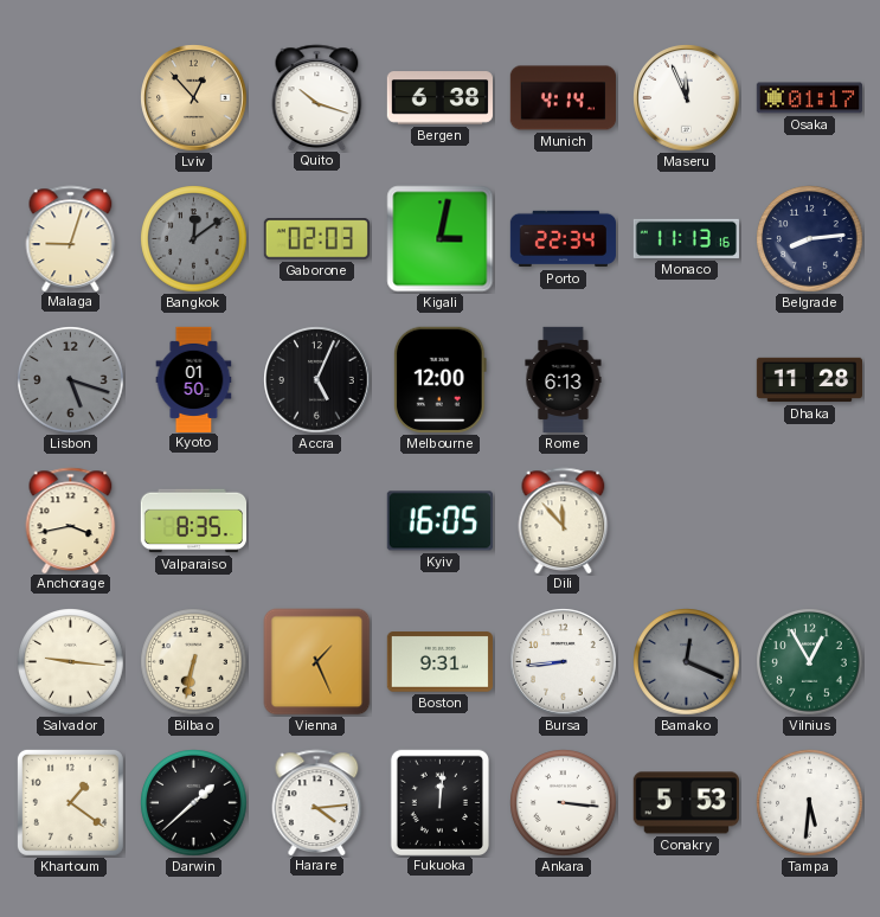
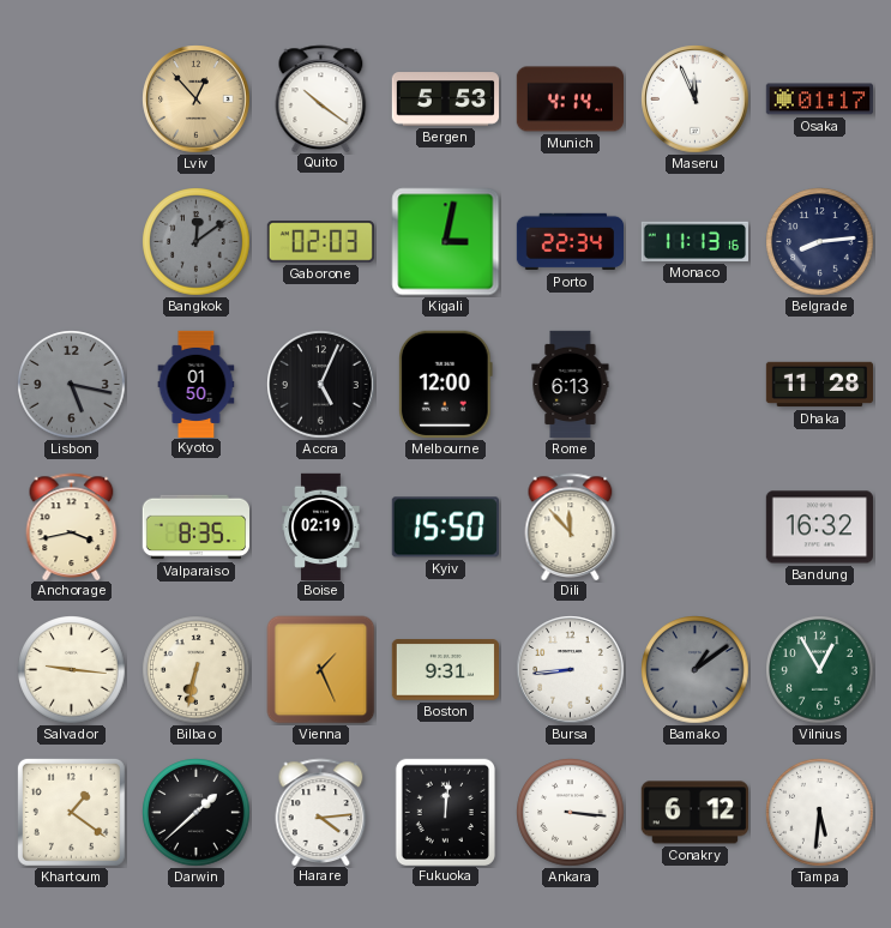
Quito: 10:18 -> 10:21 (321, 98)
Bergen: 6:38 -> 5:53 (445, 100)
Malaga: 9:03 -> none (71, 238)
Lisbon: 5:18 -> 5:17 (72, 385)
Boise: none -> 02:19 (321, 526)
Kyiv: 16:05 -> 15:50 (445, 528)
Bandung: none -> 16:32 (819, 528)
Bamako: 12:19 -> 1:09 (696, 670)
Conakry: 5:53 -> 6:12 (694, 813)
